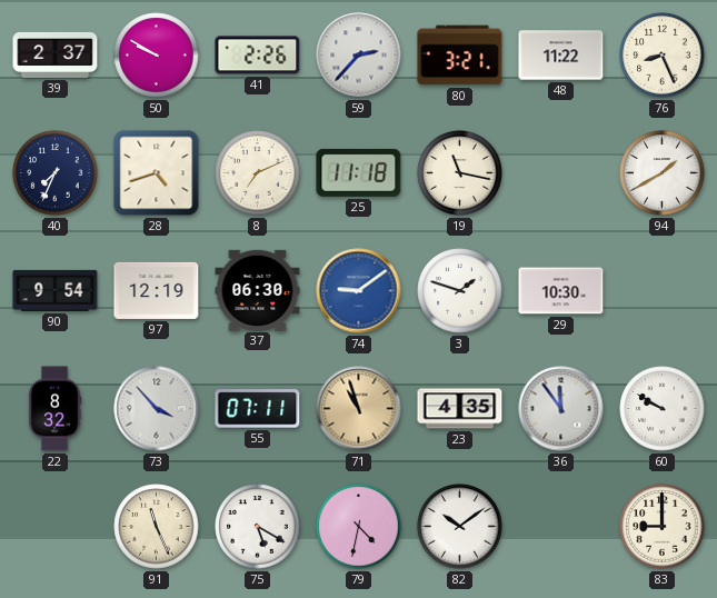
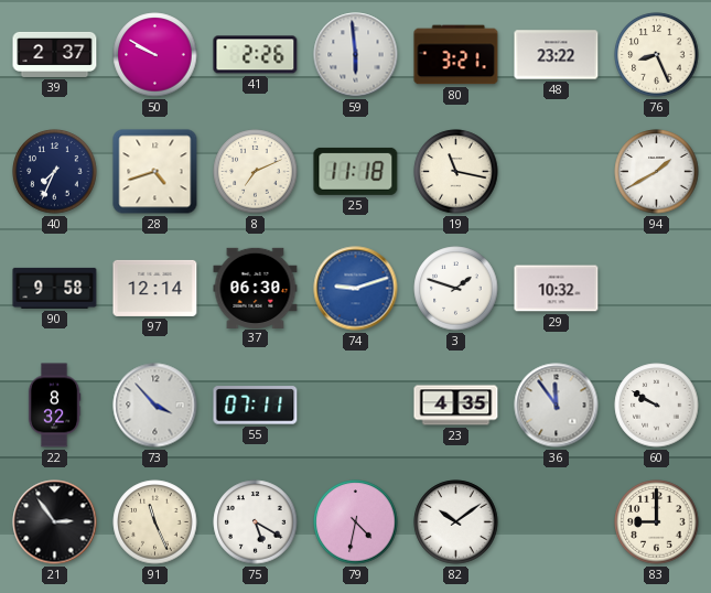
59: 2:37 -> 5:59 (356, 55)
48: 11:22 -> 23:22 (557, 55)
90: 9:54 -> 9:58 (55, 288)
97: 12:19 -> 12:14 (155, 288)
74: 9:09 -> 9:12 (356, 289)
29: 10:30 -> 10:32 (557, 289)
71: 10:57 -> none (359, 409)
21: none -> 2:54 (55, 522)
